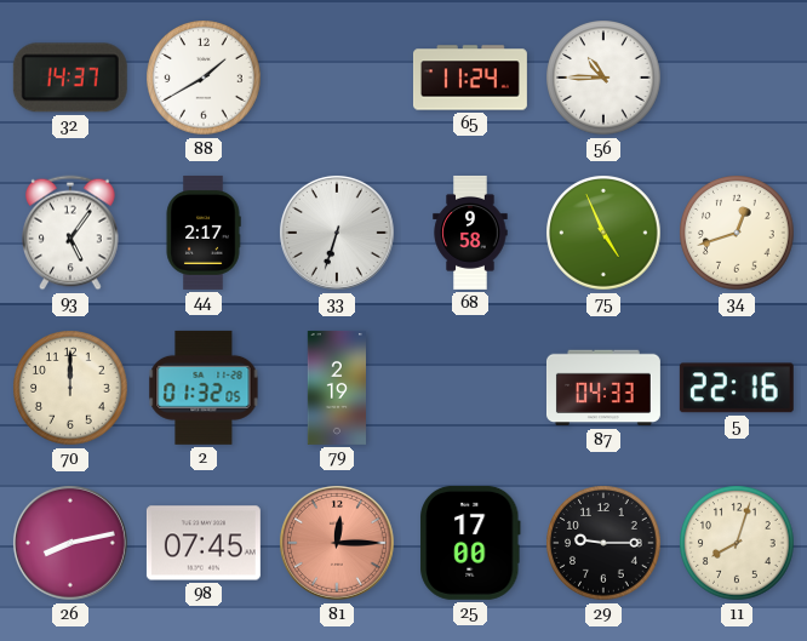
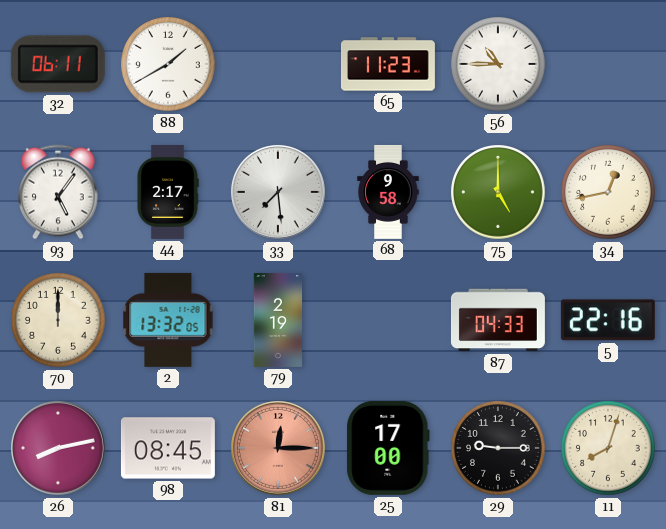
32: 14:37 -> 06:11 (58, 64)
65: 11:24 -> 11:23 (388, 64)
33: 6:33 -> 7:29 (278, 192)
75: 4:56 -> 5:00 (498, 192)
34: 12:42 -> 12:43 (608, 192)
2: 01:32 -> 13:32 (168, 320)
98: 07:45 -> 08:45 (168, 448)
